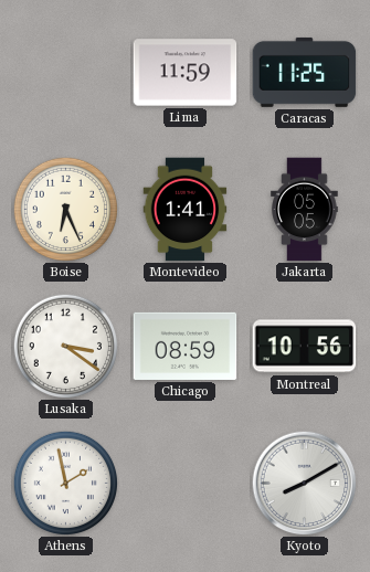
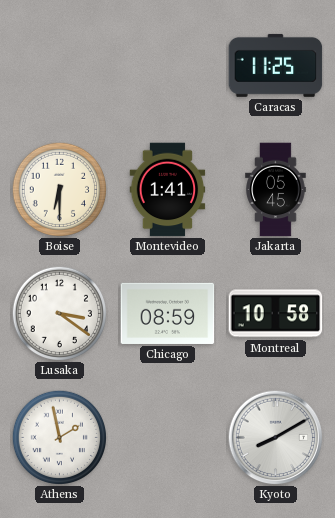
Lima: 11:59 -> none (186, 73)
Boise: 6:26 -> 6:30 (59, 189)
Jakarta: 05:05 -> 05:45 (276, 190)
Montreal: 10:56 -> 10:58 (276, 314)
